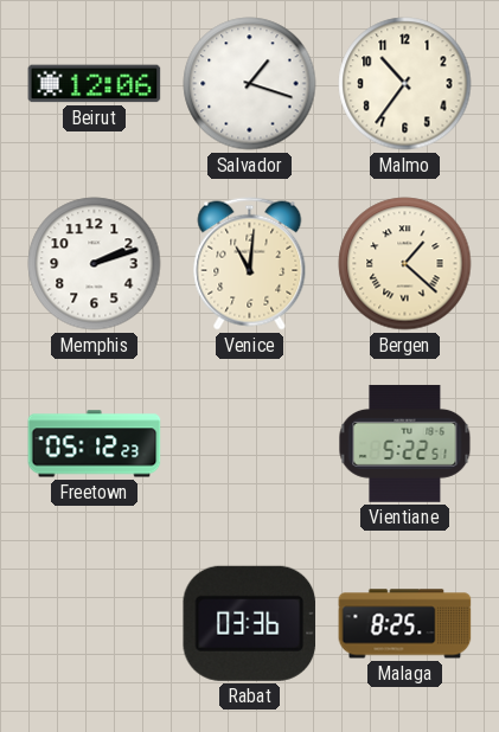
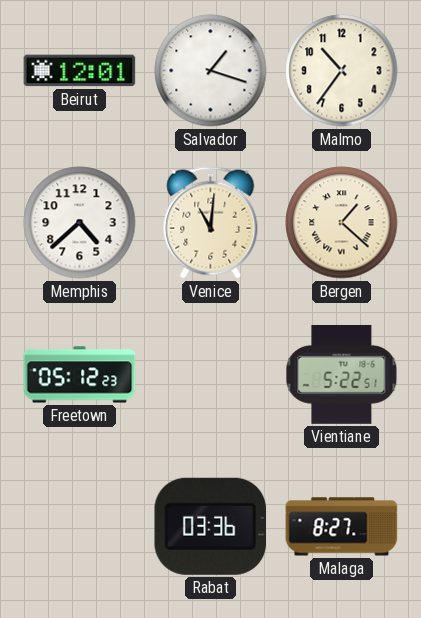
Beirut: 12:06 -> 12:01 (80, 71)
Memphis: 2:12 -> 4:38 (80, 223)
Malaga: 8:25 -> 8:27 (342, 527)
